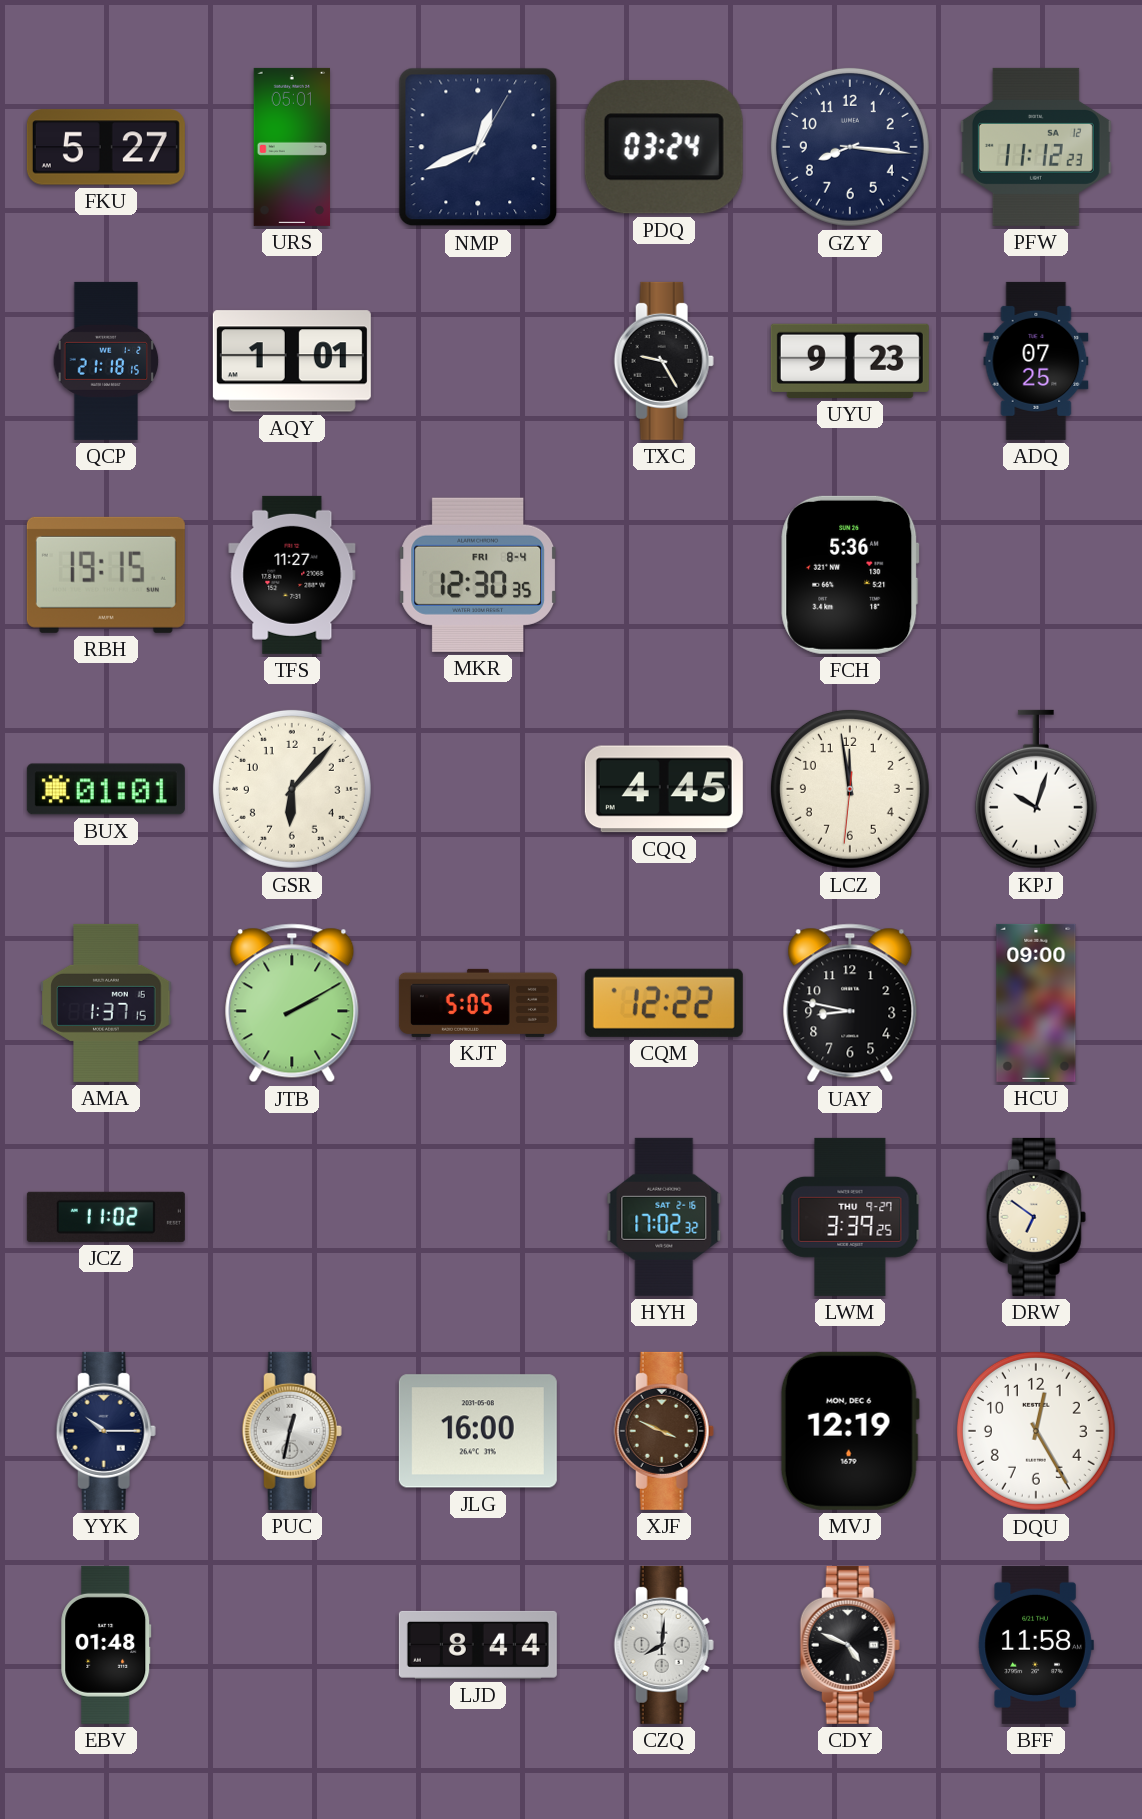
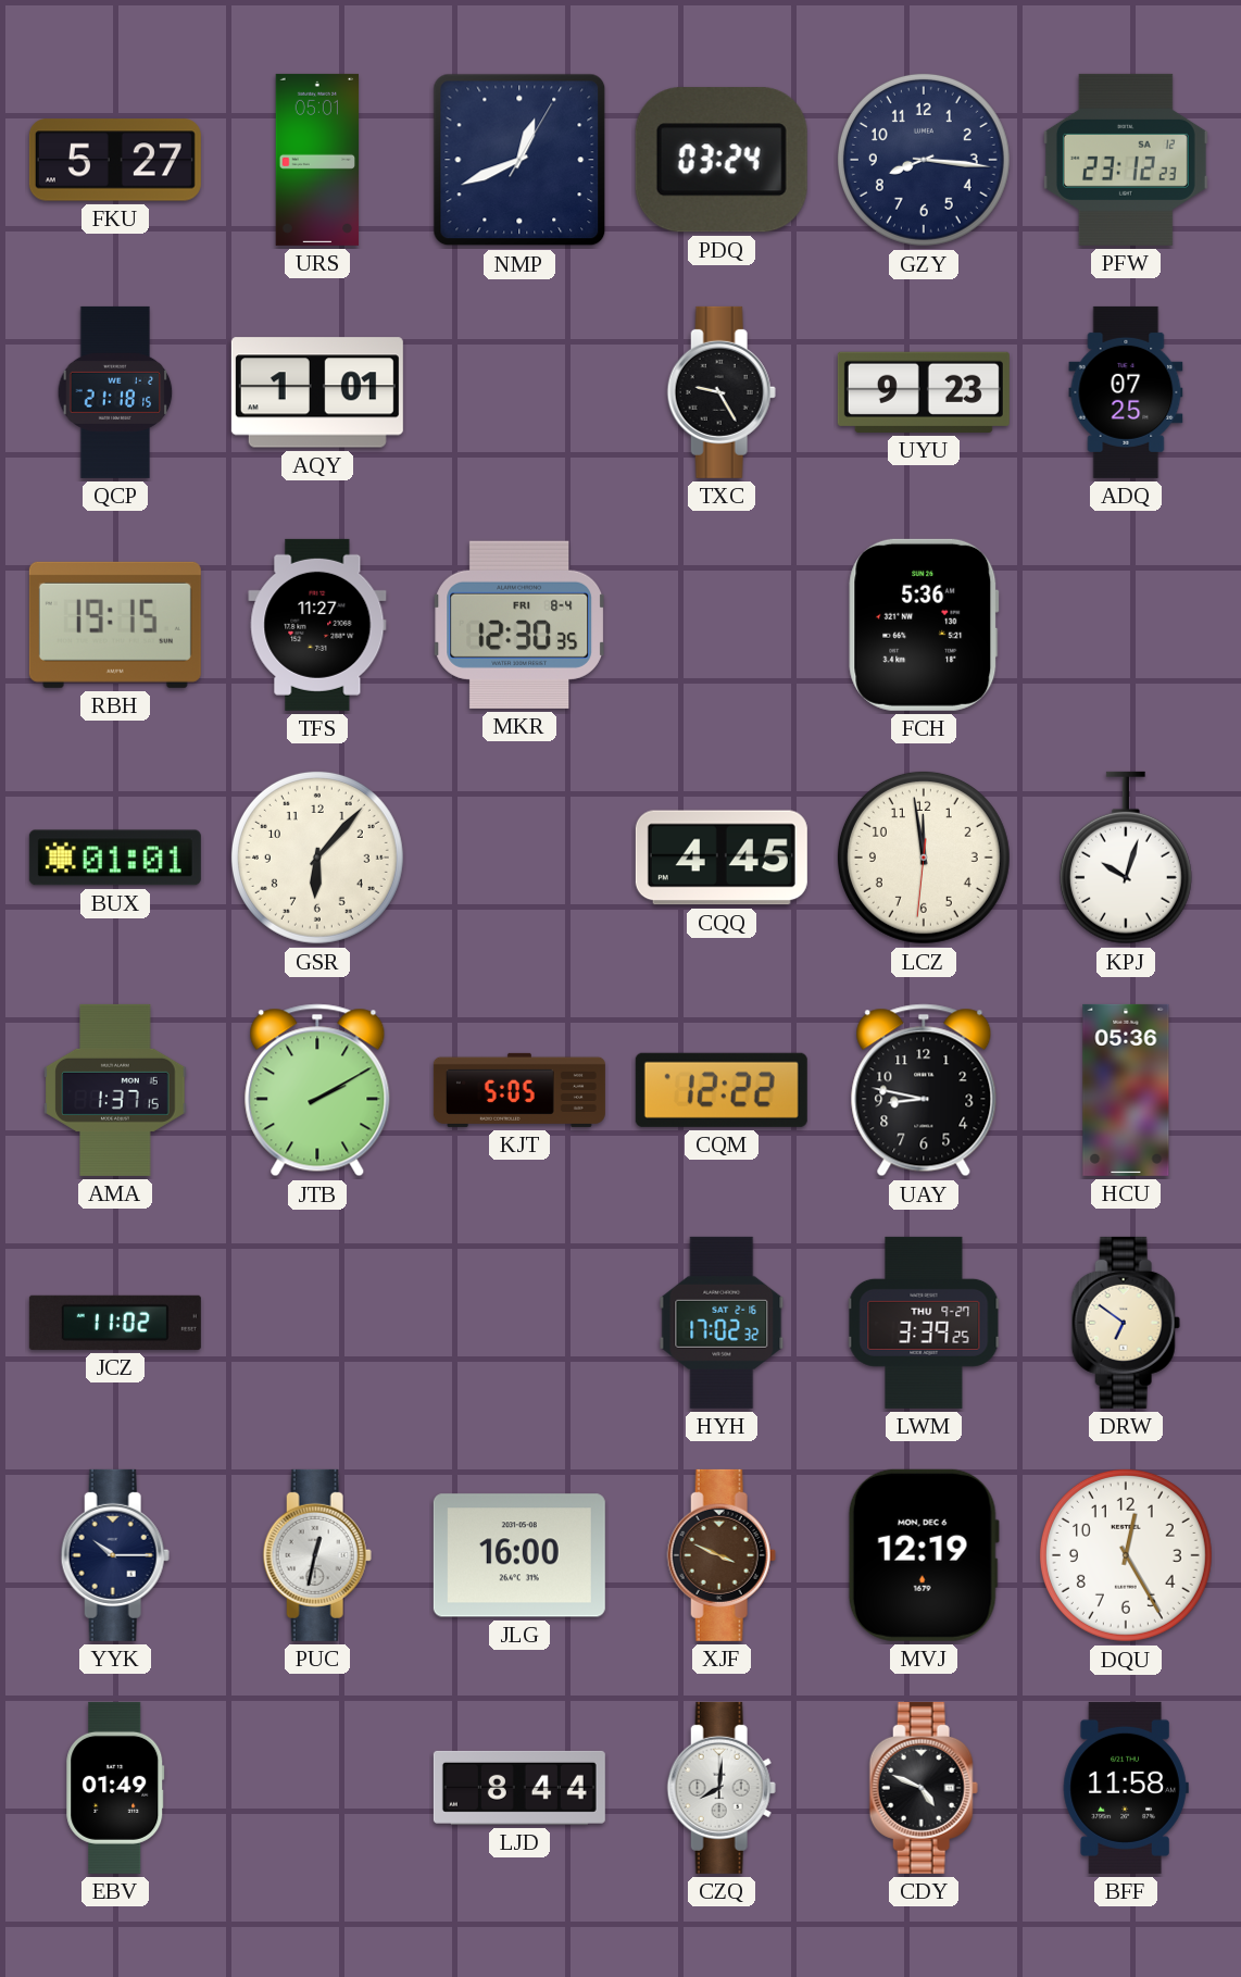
PFW: 11:12 -> 23:12 (1126, 160)
HCU: 09:00 -> 05:36 (1126, 1090)
EBV: 01:48 -> 01:49 (115, 1788)
